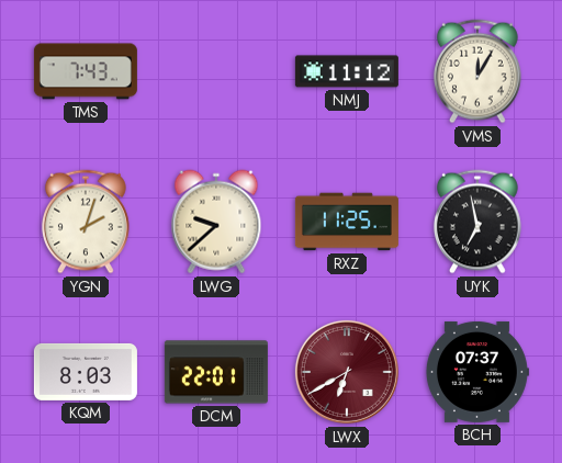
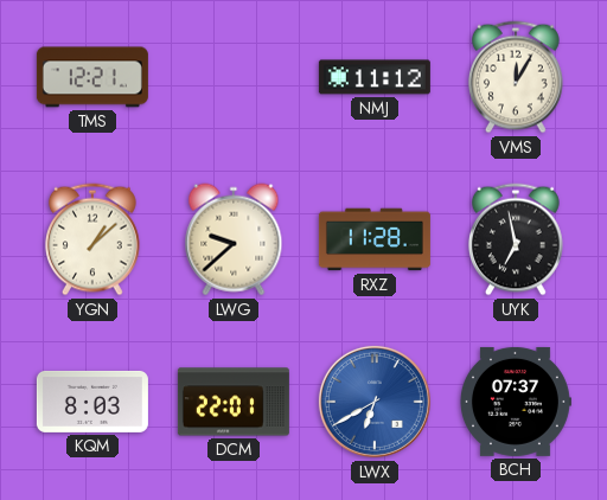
TMS: 7:43 -> 12:21 (92, 77)
YGN: 2:03 -> 1:08 (92, 239)
RXZ: 11:25 -> 11:28 (375, 239)
LWX dial: burgundy -> blue (375, 402)
